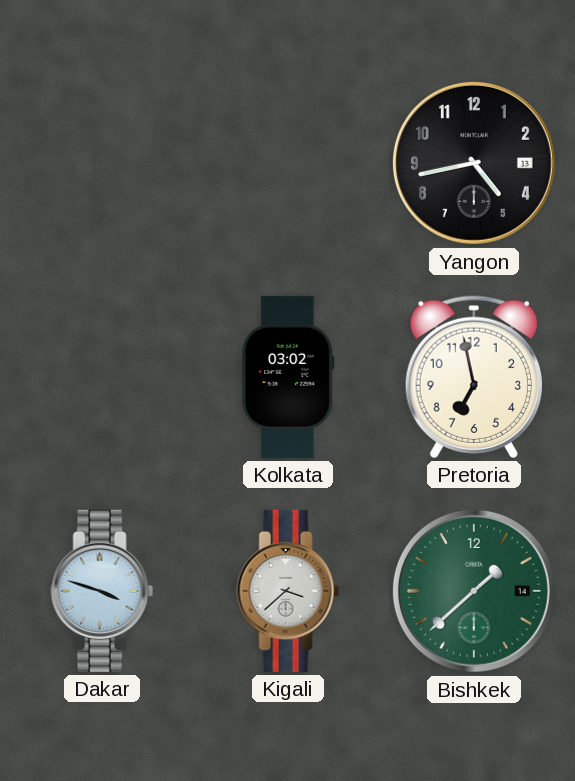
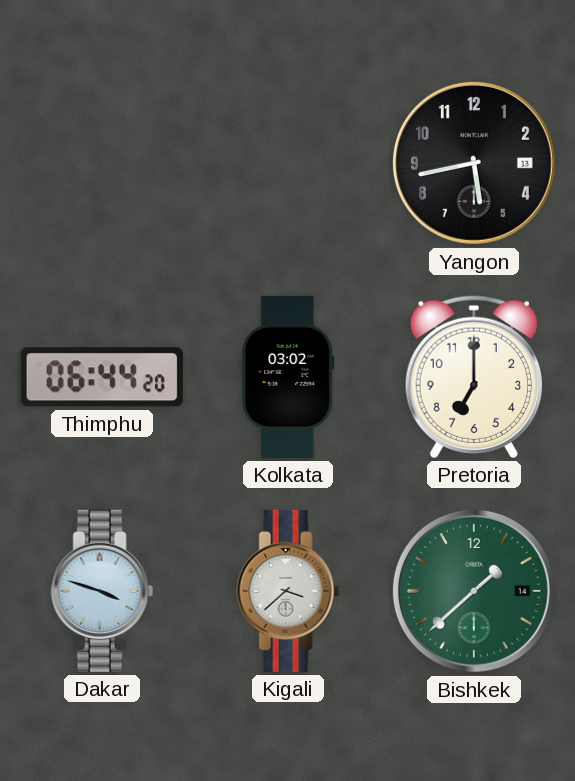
Yangon: 4:43 -> 5:43 (474, 163)
Thimphu: none -> 06:44 (102, 377)
Pretoria: 6:58 -> 7:00 (474, 377)
